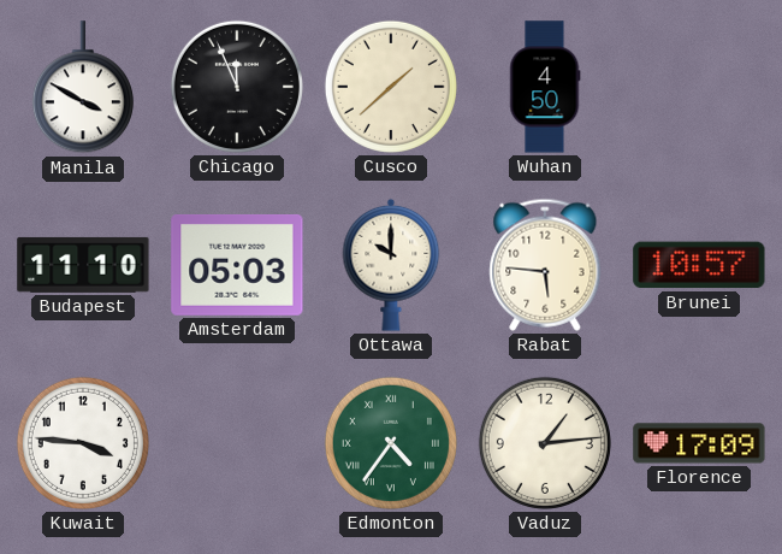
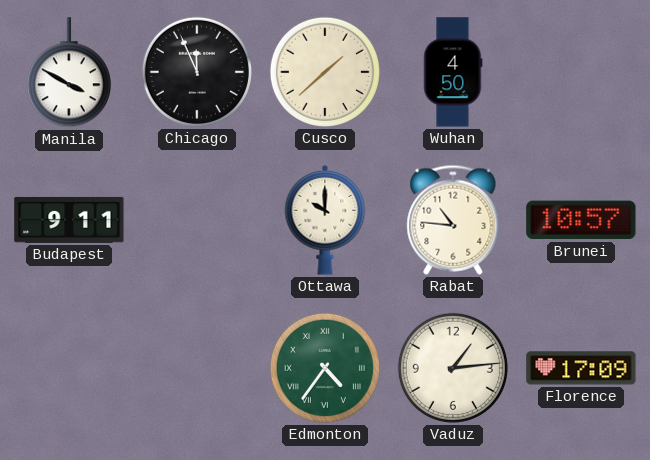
Budapest: 11:10 -> 9:11 (69, 220)
Amsterdam: 05:03 -> none (237, 265)
Rabat: 5:46 -> 10:46 (453, 220)
Kuwait: 3:46 -> none (83, 443)
